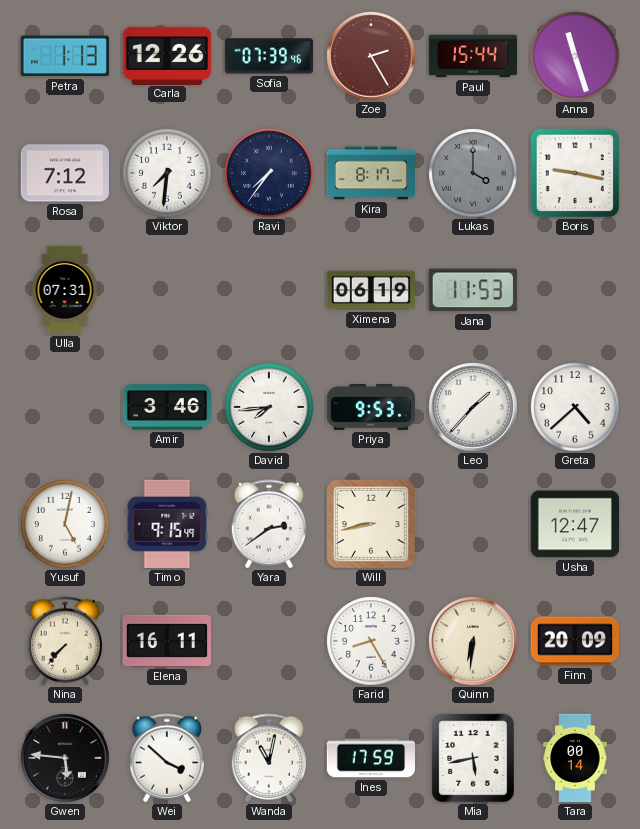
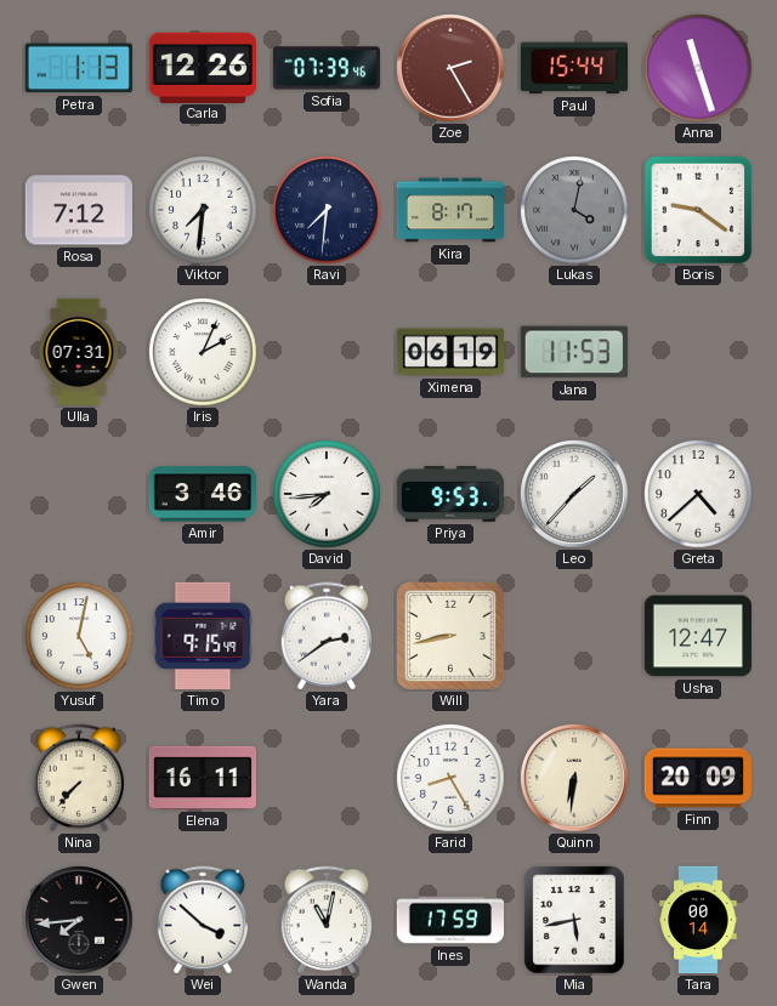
Ravi: 7:36 -> 7:31 (327, 210)
Lukas: 4:00 -> 4:02 (574, 210)
Boris: 9:17 -> 9:21 (698, 210)
Iris: none -> 2:04 (203, 352)
Gwen: 5:46 -> 7:44 (79, 920)
